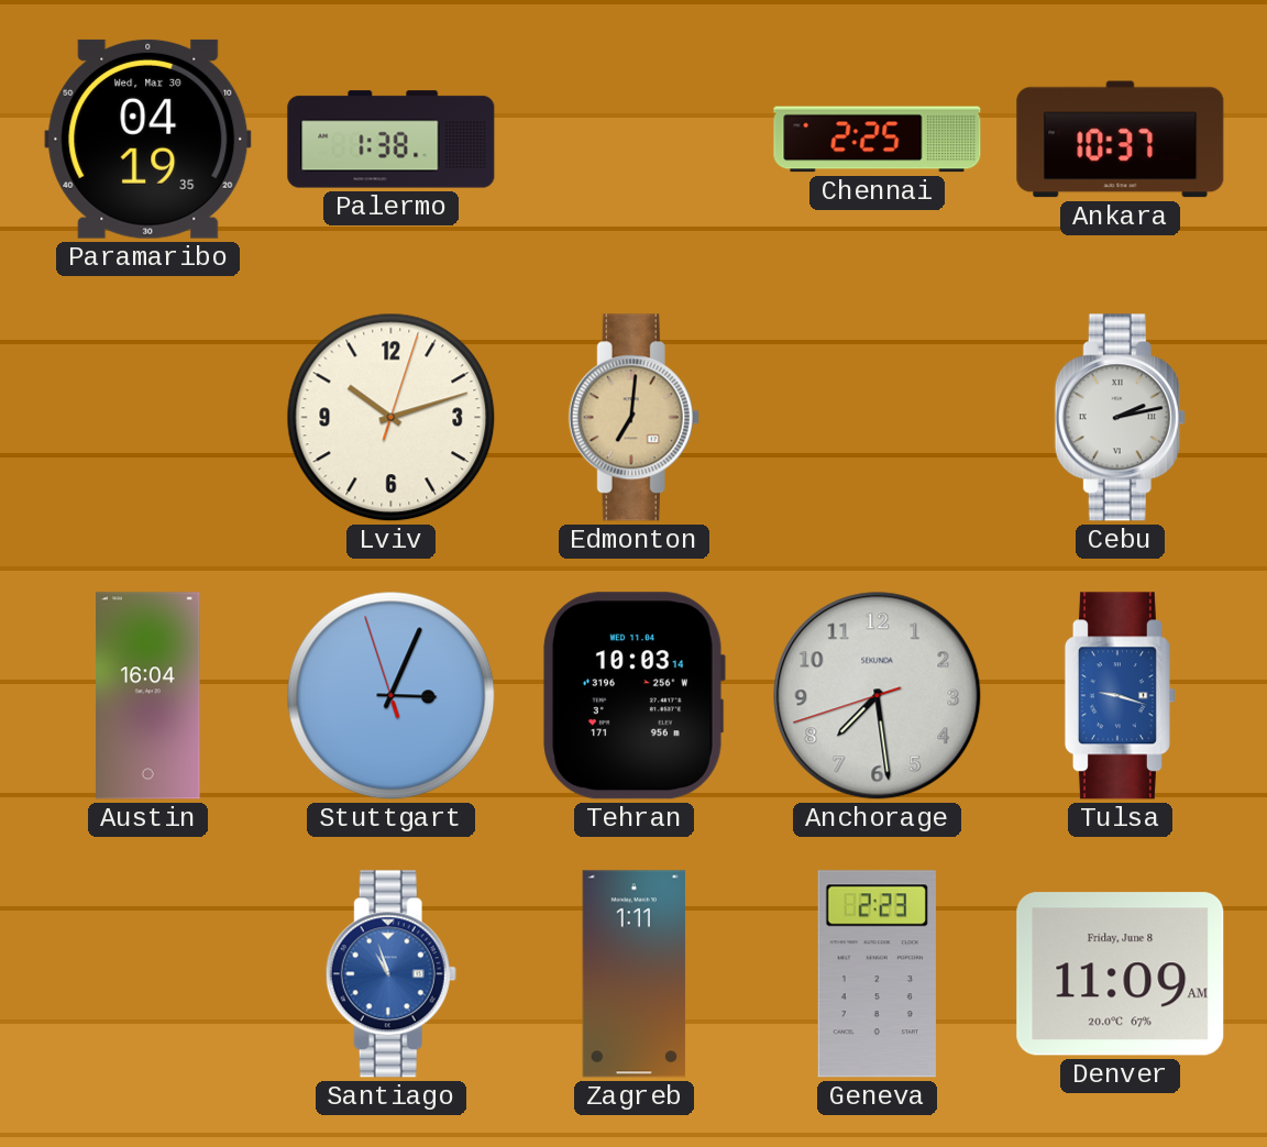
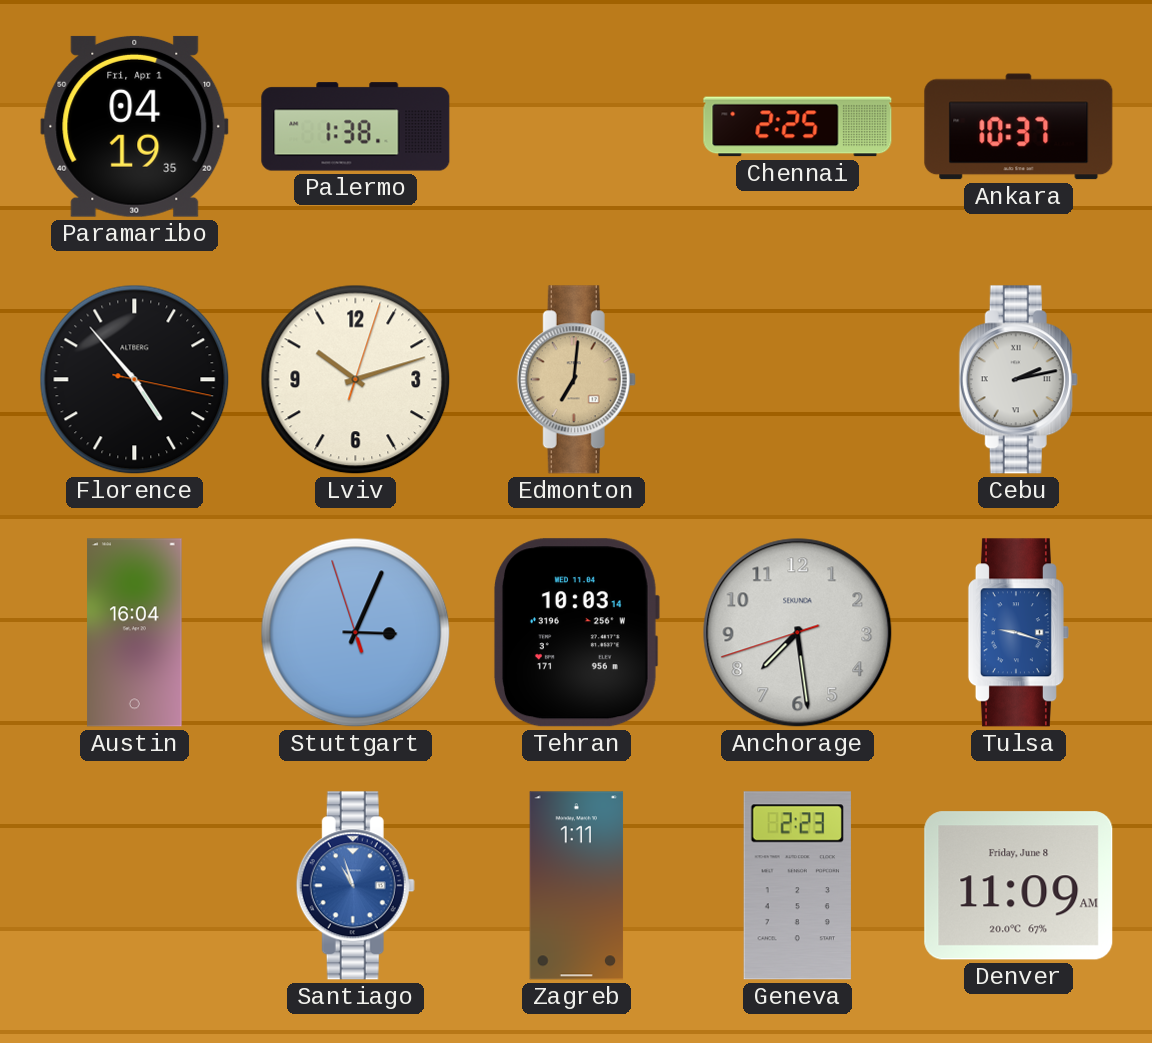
Paramaribo date: Wed, Mar 30 -> Fri, Apr 1 (135, 126)
Florence: none -> 4:53 (135, 380)
